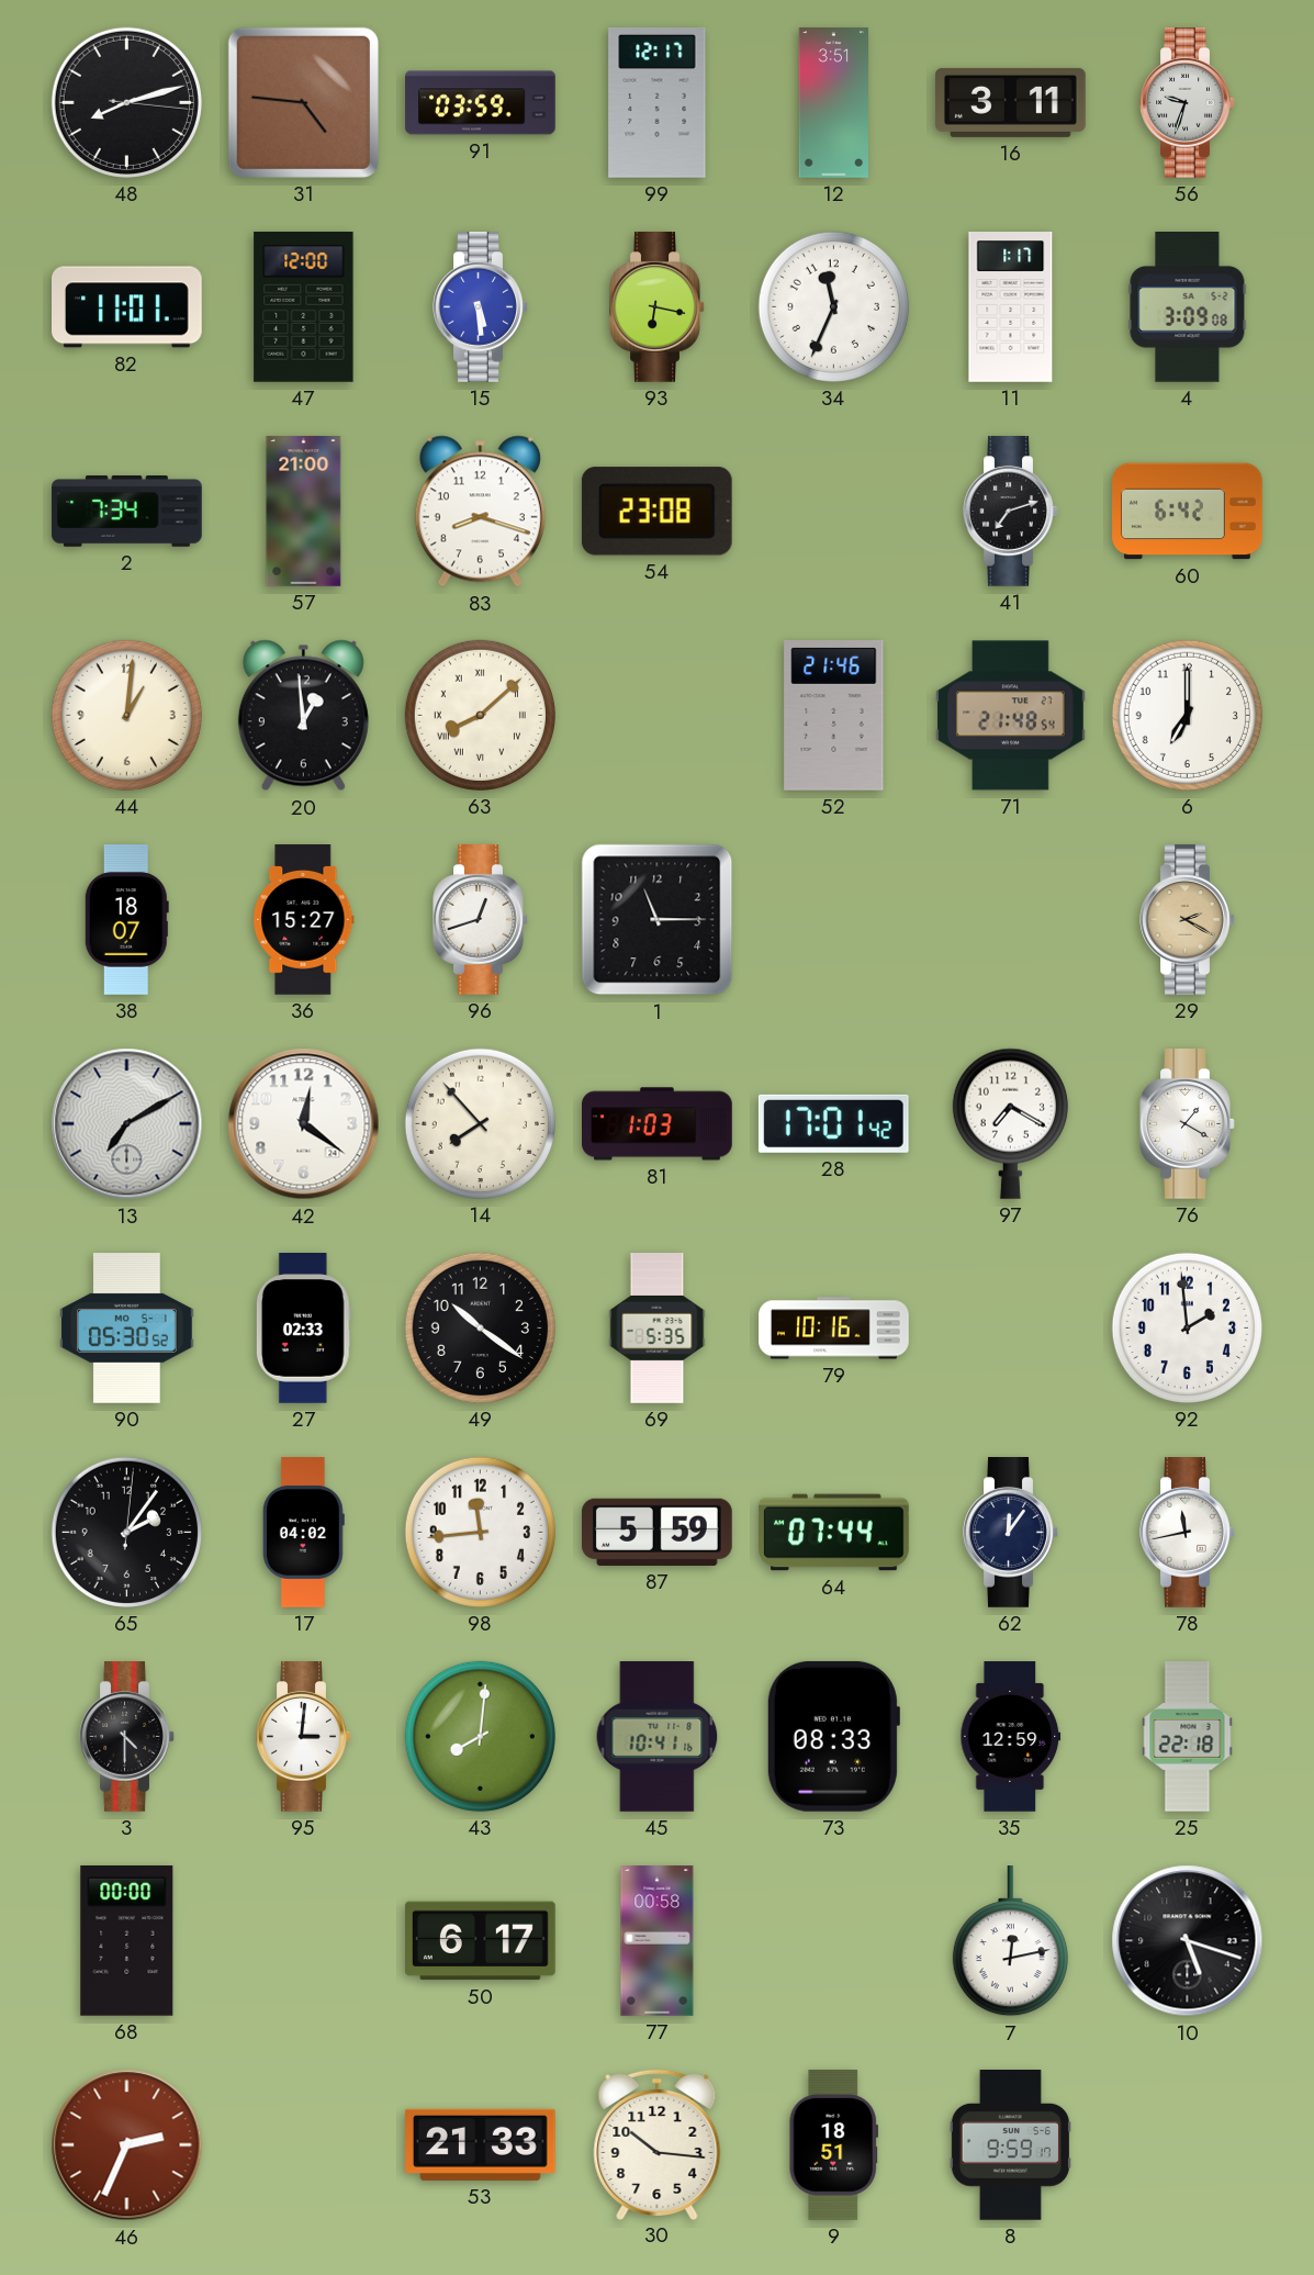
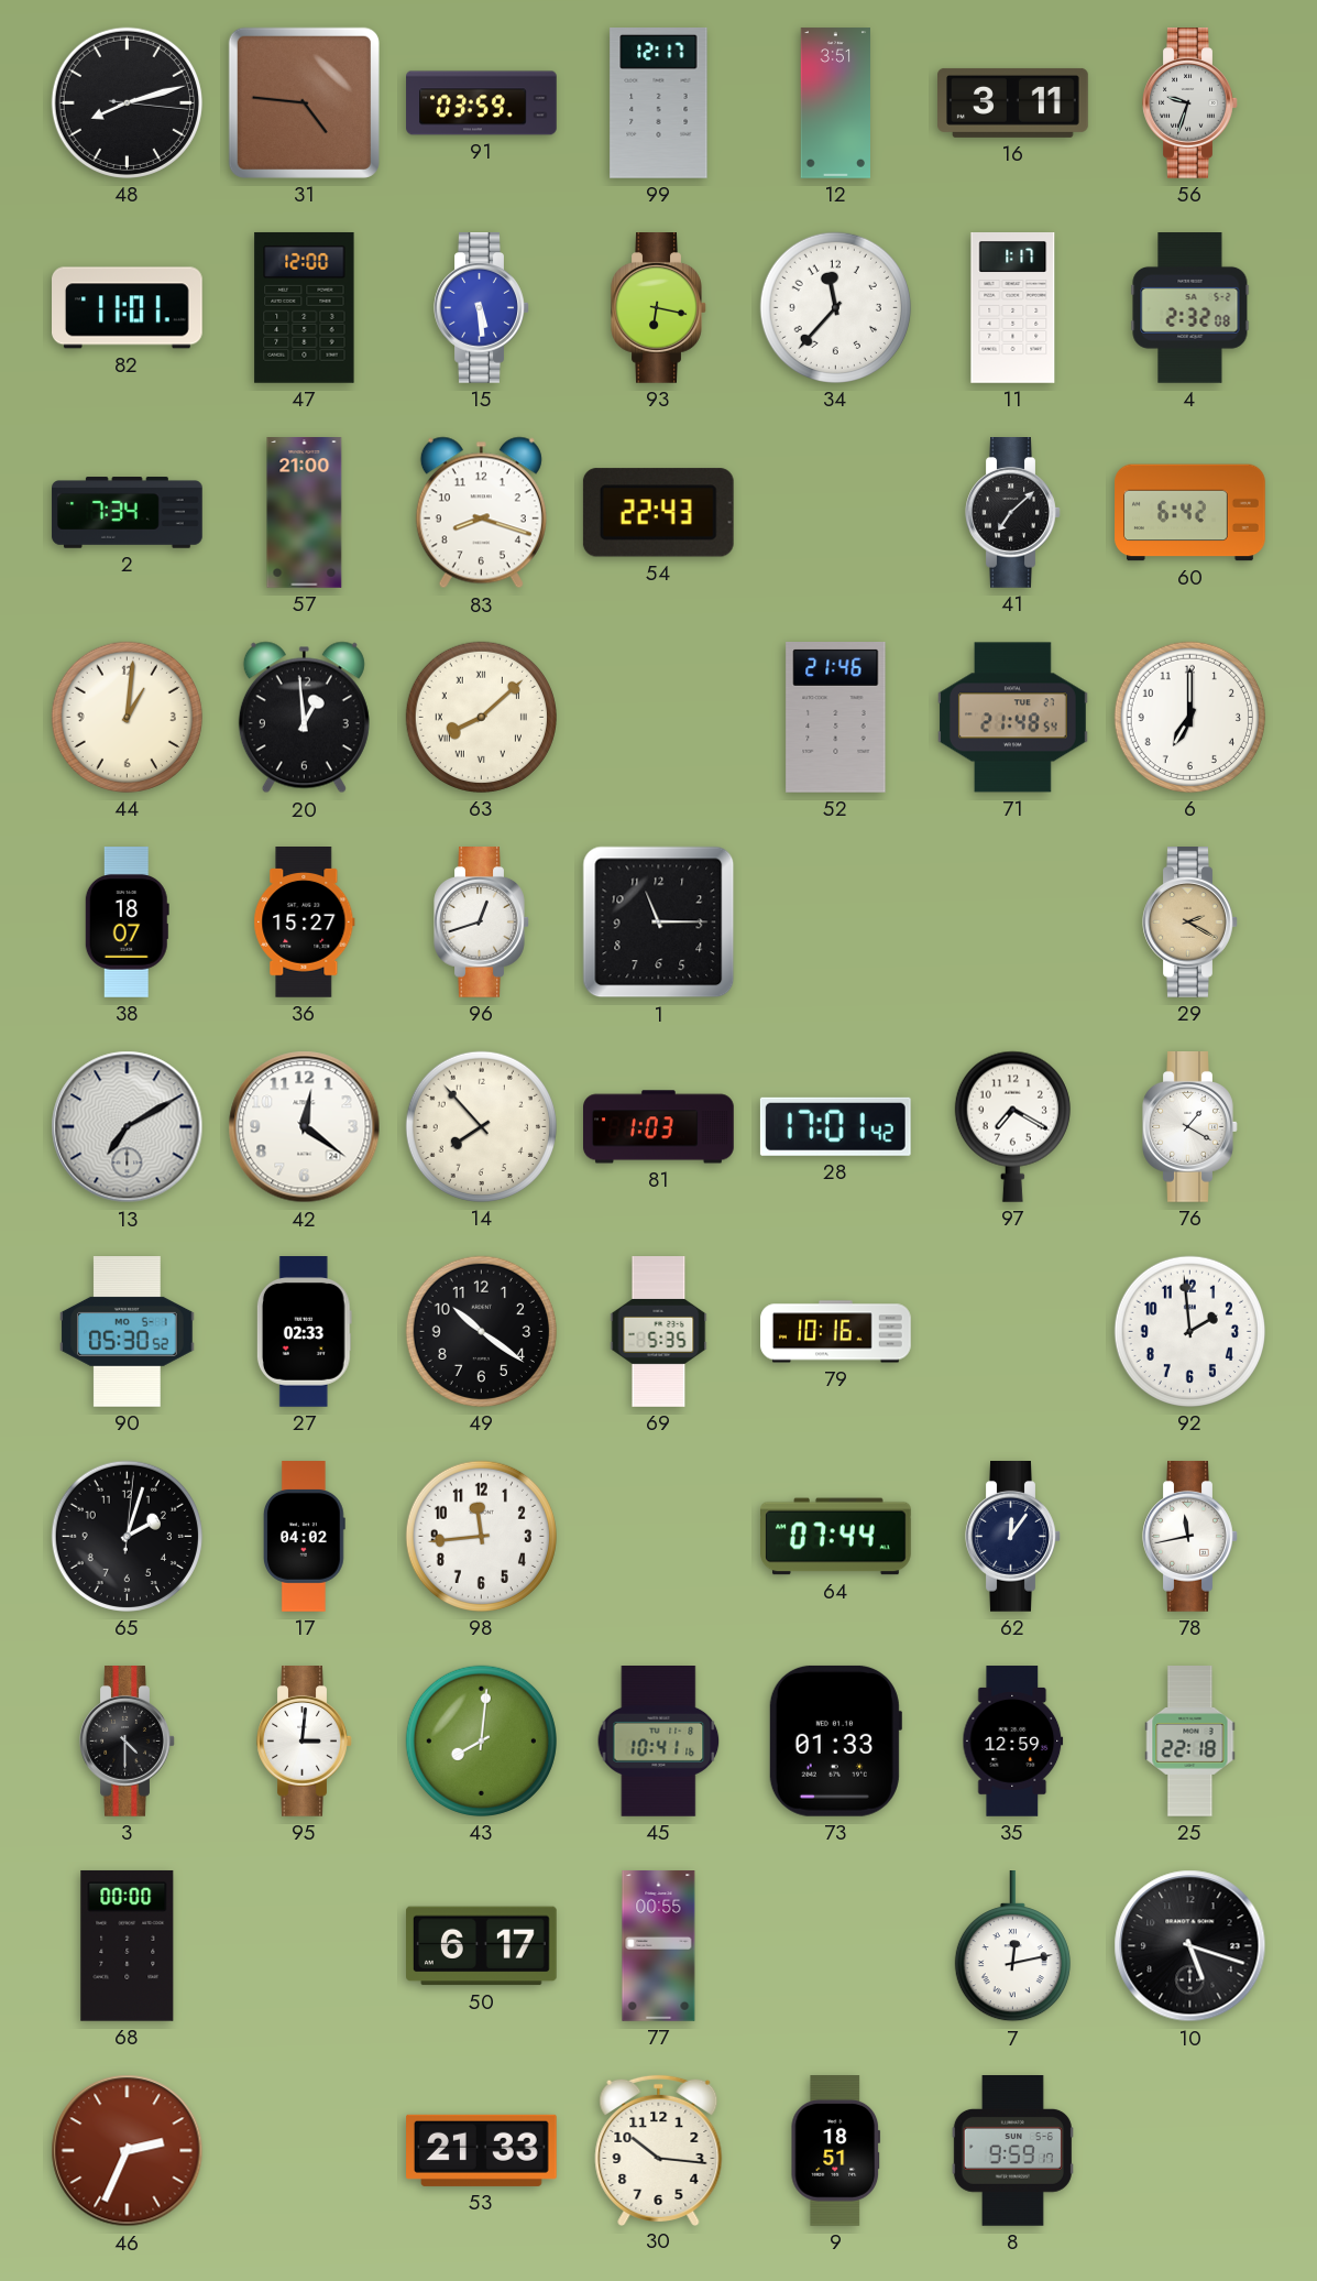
34: 11:34 -> 11:37 (835, 307)
4: 3:09 -> 2:32 (1190, 308)
54: 23:08 -> 22:43 (658, 513)
41: 7:12 -> 7:08 (1013, 513)
65: 2:06 -> 2:03 (127, 1536)
87: 5:59 -> none (656, 1532)
73: 08:33 -> 01:33 (835, 1740)
77: 00:58 -> 00:55 (659, 1946)
